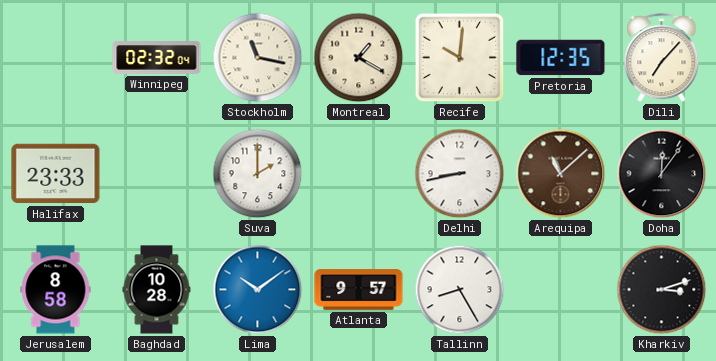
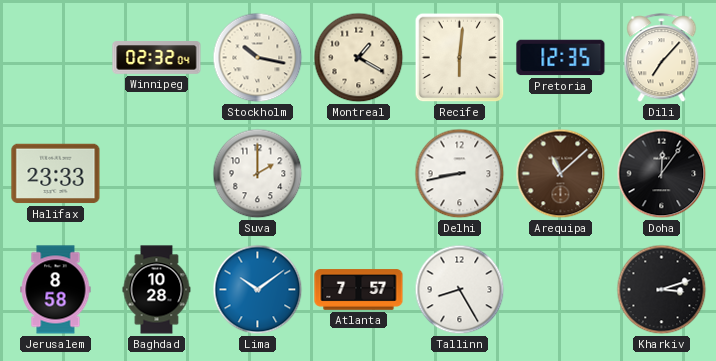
Stockholm: 11:17 -> 10:17 (258, 58)
Recife: 10:01 -> 6:01 (460, 58)
Atlanta: 9:57 -> 7:57 (359, 290)
